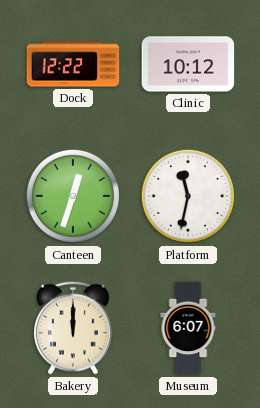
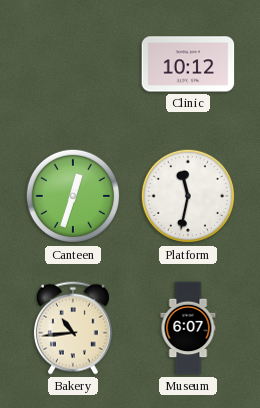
Dock: 12:22 -> none (73, 64)
Bakery: 12:00 -> 10:44 (73, 328)
